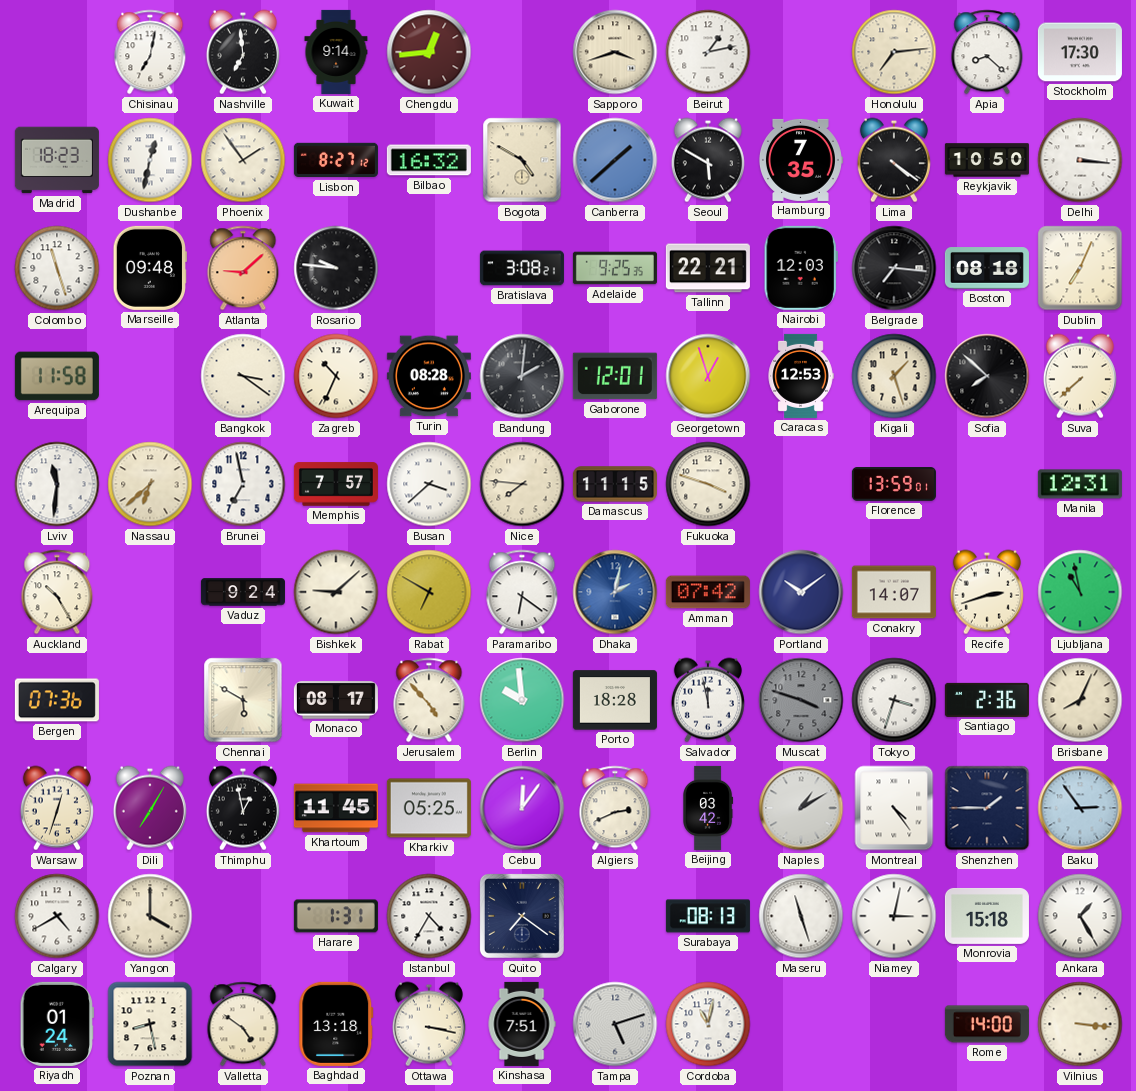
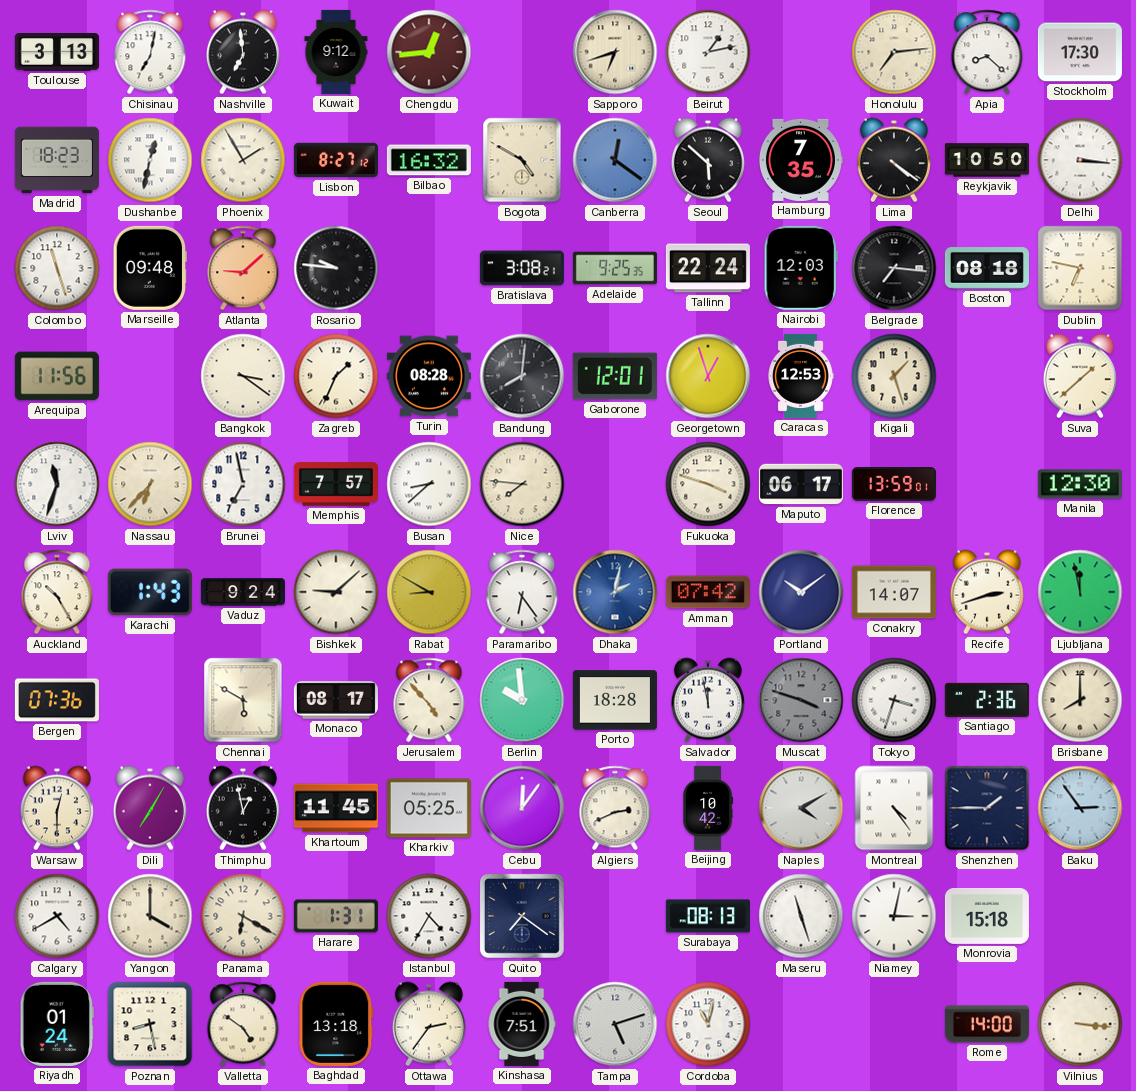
Toulouse: none -> 3:13 (57, 53)
Kuwait: 9:14 -> 9:12 (336, 52)
Sapporo: 3:42 -> 6:42 (615, 52)
Phoenix: 1:54 -> 1:55 (243, 160)
Canberra: 1:38 -> 12:21 (615, 160)
Seoul: 5:50 -> 5:52 (708, 160)
Tallinn: 22:21 -> 22:24 (708, 268)
Dublin: 7:04 -> 6:47 (1080, 268)
Arequipa: 11:58 -> 11:56 (57, 376)
Zagreb: 10:34 -> 1:34 (336, 376)
Bandung: 2:01 -> 8:01 (522, 376)
Sofia: 7:52 -> none (987, 376)
Suva: 7:38 -> 1:38 (1080, 376)
Lviv: 11:31 -> 11:33 (57, 484)
Nassau: 6:38 -> 6:37 (150, 484)
Busan: 3:38 -> 8:38 (429, 484)
Damascus: 11:15 -> none (615, 484)
Maputo: none -> 06:17 (801, 484)
Manila: 12:31 -> 12:30 (1080, 484)
Karachi: none -> 1:43 (150, 592)
Rabat: 6:50 -> 8:50 (429, 592)
Paramaribo: 6:21 -> 6:24 (522, 592)
Ljubljana: 10:58 -> 11:58 (1080, 592)
Brisbane: 8:04 -> 8:00 (1080, 700)
Warsaw: 12:33 -> 12:30 (57, 808)
Beijing: 03:42 -> 10:42 (708, 808)
Naples: 1:10 -> 4:10 (801, 808)
Panama: none -> 6:20 (243, 916)
Ankara: 1:25 -> none (1080, 916)
Ottawa: 3:17 -> 2:36 (429, 1024)
